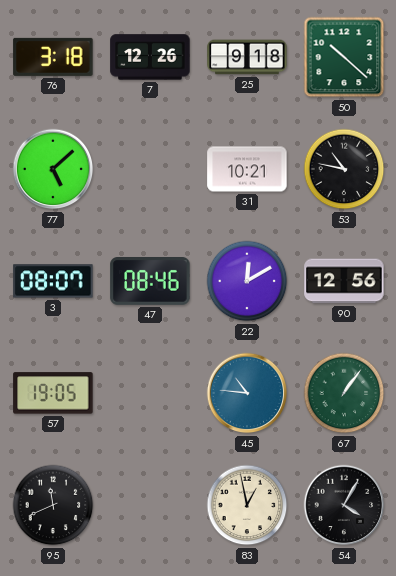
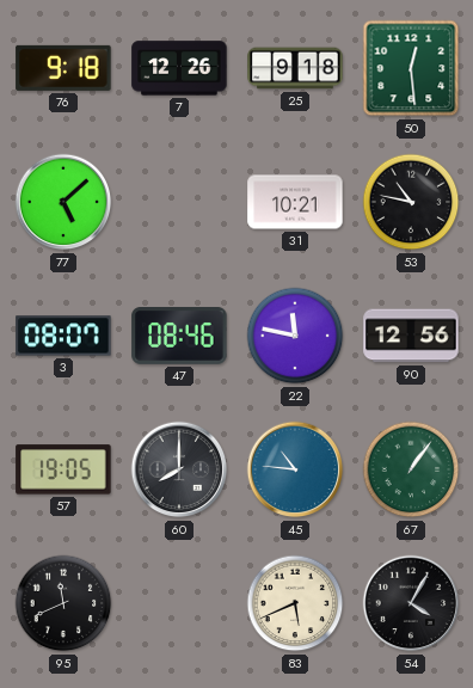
76: 3:18 -> 9:18 (63, 68)
50: 10:22 -> 12:29 (411, 68)
22: 12:10 -> 11:47 (295, 336)
60: none -> 8:00 (179, 469)
83: 12:58 -> 5:41 (295, 603)
